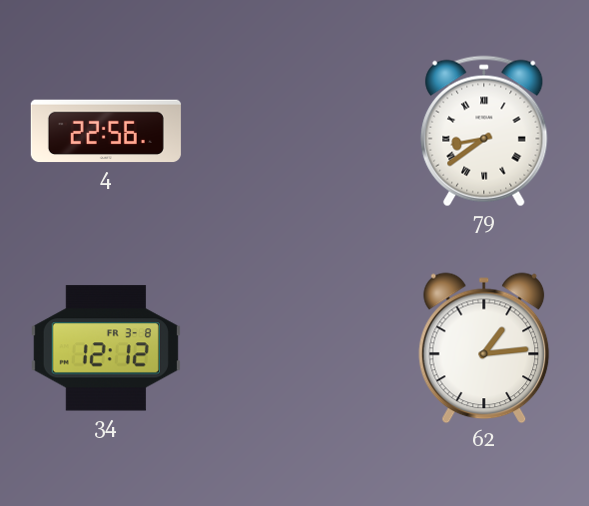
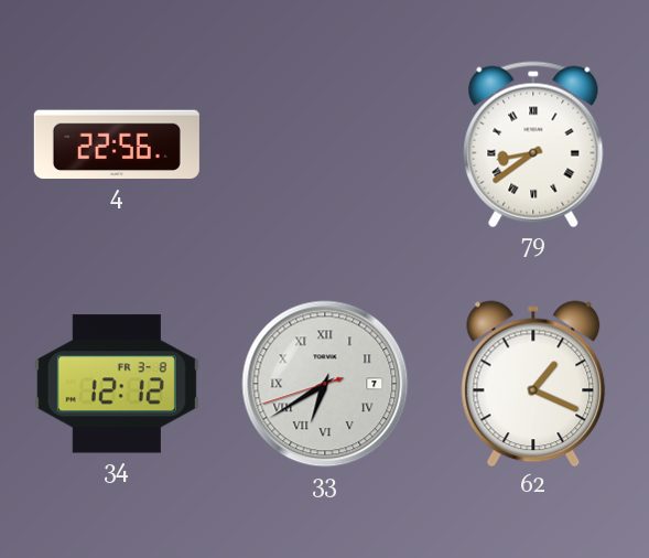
33: none -> 6:39 (325, 384)
62: 1:14 -> 1:19 (533, 384)
